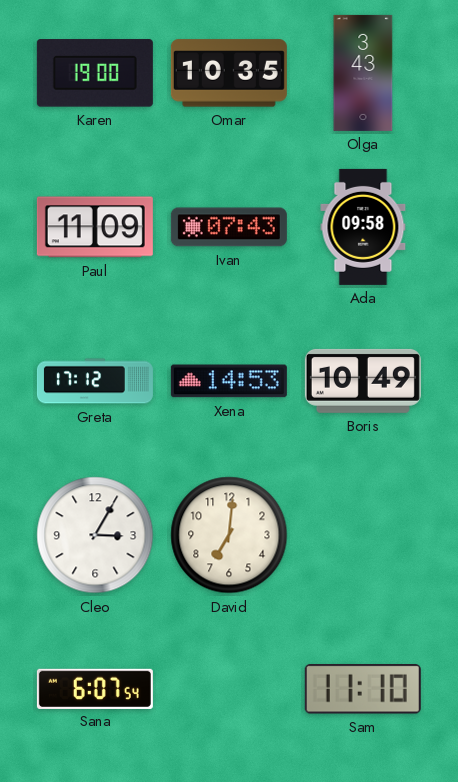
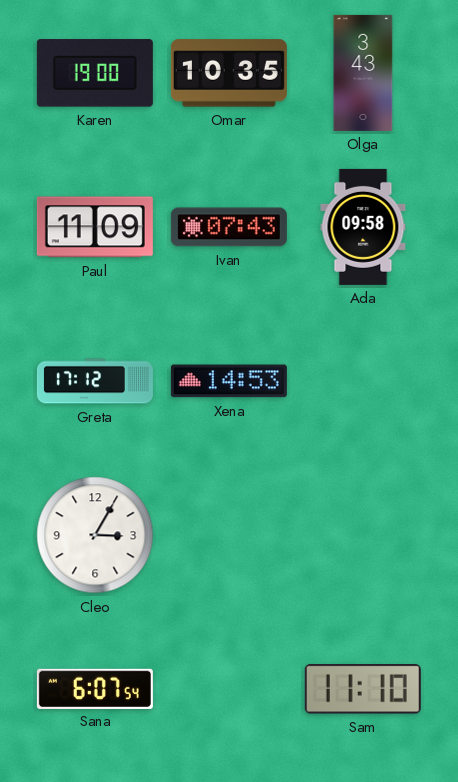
Boris: 10:49 -> none (363, 381)
David: 7:01 -> none (229, 535)
